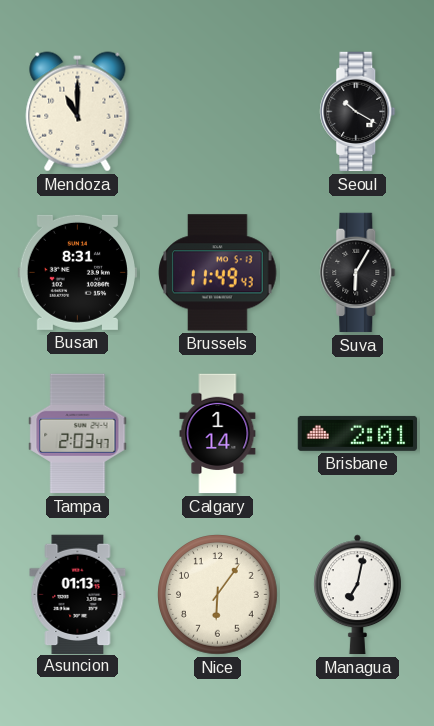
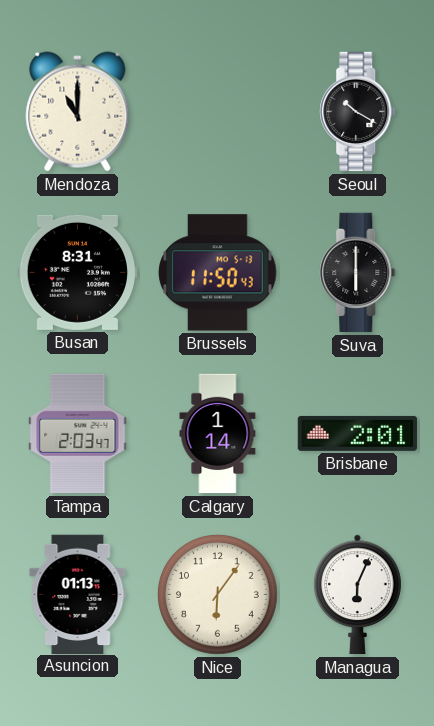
Brussels: 11:49 -> 11:50 (218, 273)
Suva: 6:05 -> 6:00 (358, 273)
Managua: 7:02 -> 6:04 (358, 595)
